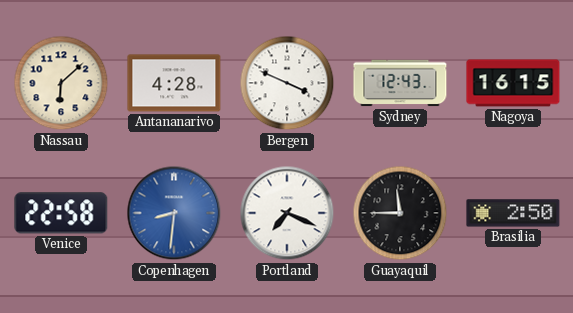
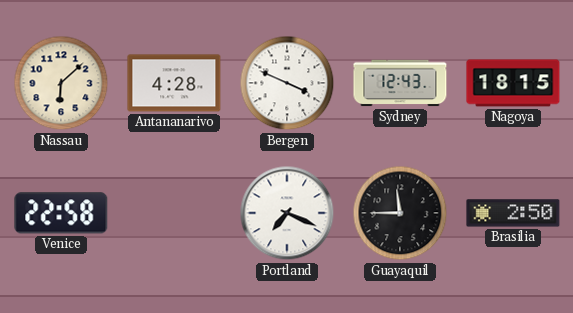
Nagoya: 16:15 -> 18:15 (513, 83)
Copenhagen: 8:31 -> none (174, 213)
